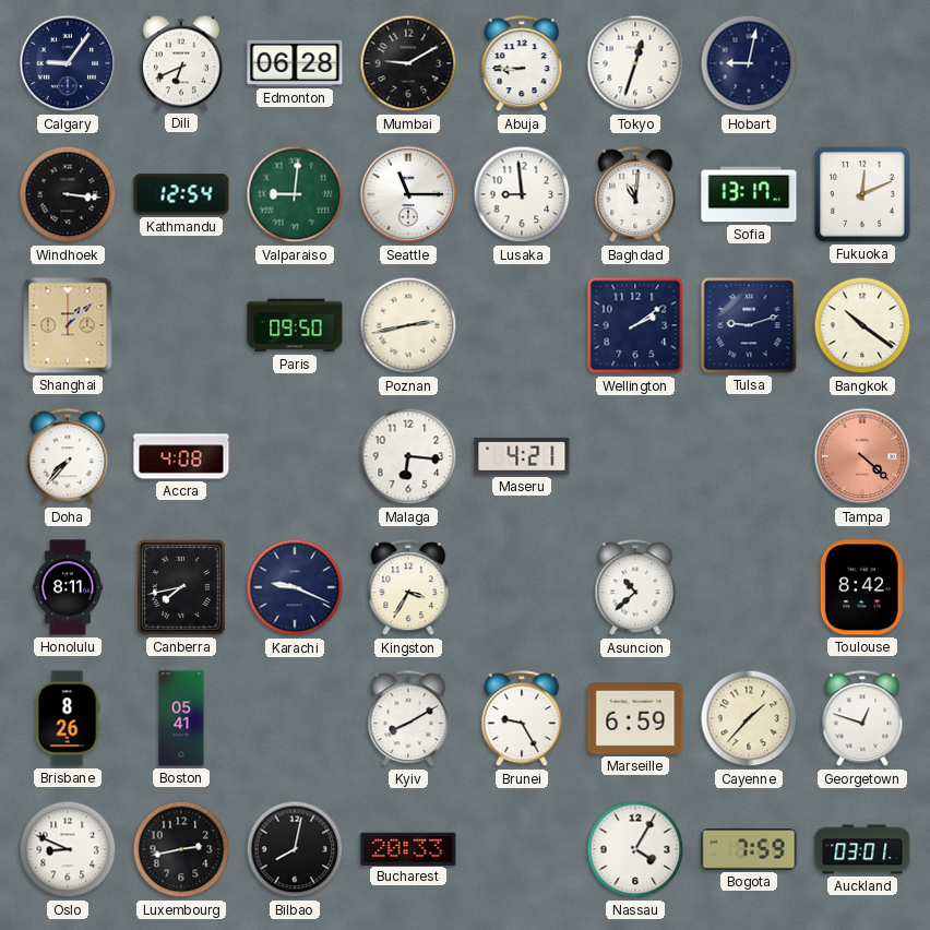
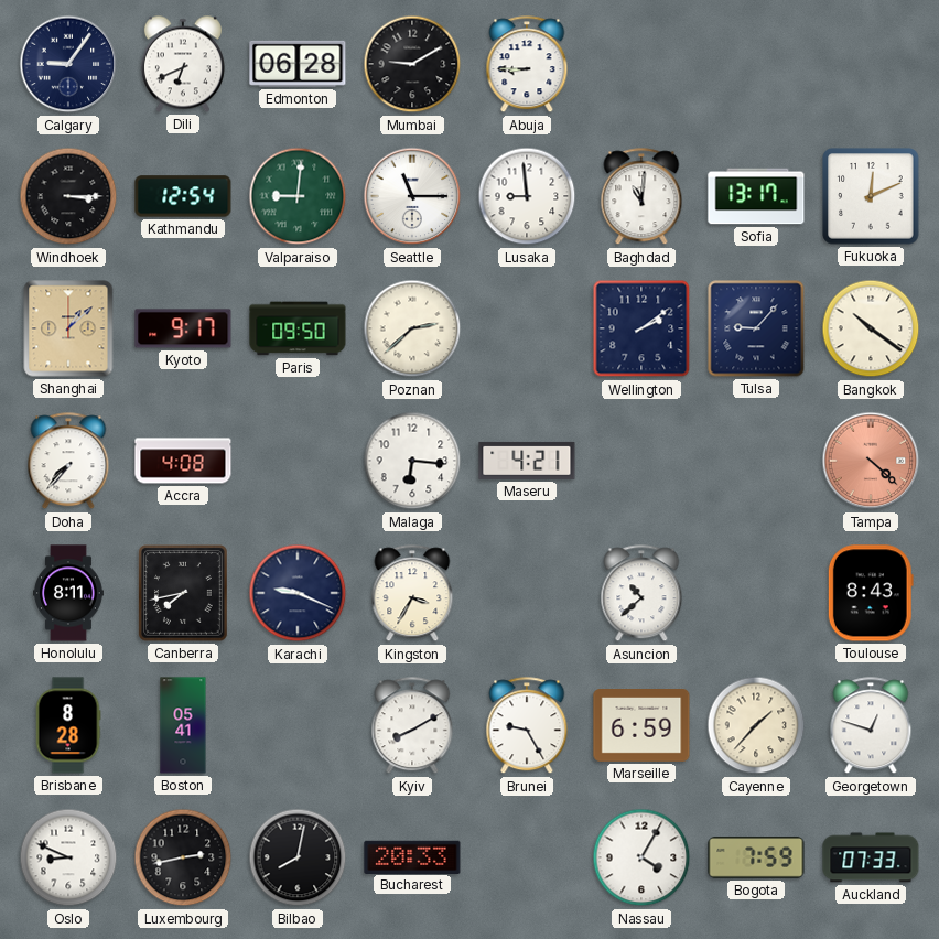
Tokyo: 12:33 -> none (635, 63)
Hobart: 9:02 -> none (749, 63)
Windhoek: 3:16 -> 3:15 (68, 196)
Kyoto: none -> 9:17 (183, 328)
Poznan: 2:43 -> 2:38 (412, 328)
Tulsa: 9:12 -> 9:07 (756, 328)
Toulouse: 8:42 -> 8:43 (871, 593)
Brisbane: 8:26 -> 8:28 (68, 725)
Auckland: 03:01 -> 07:33 (871, 857)
